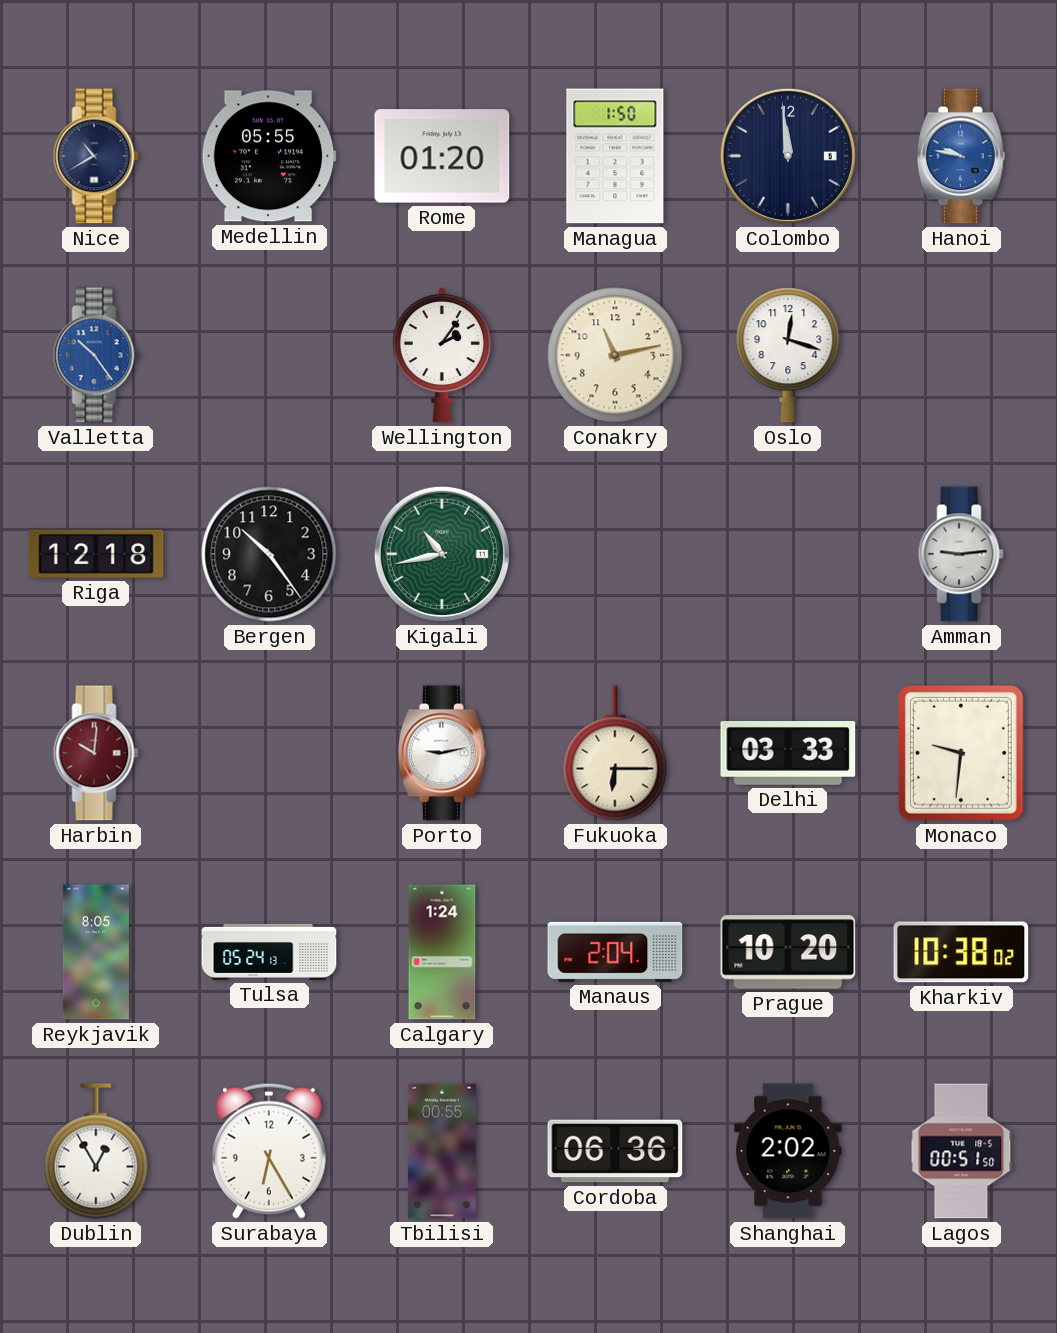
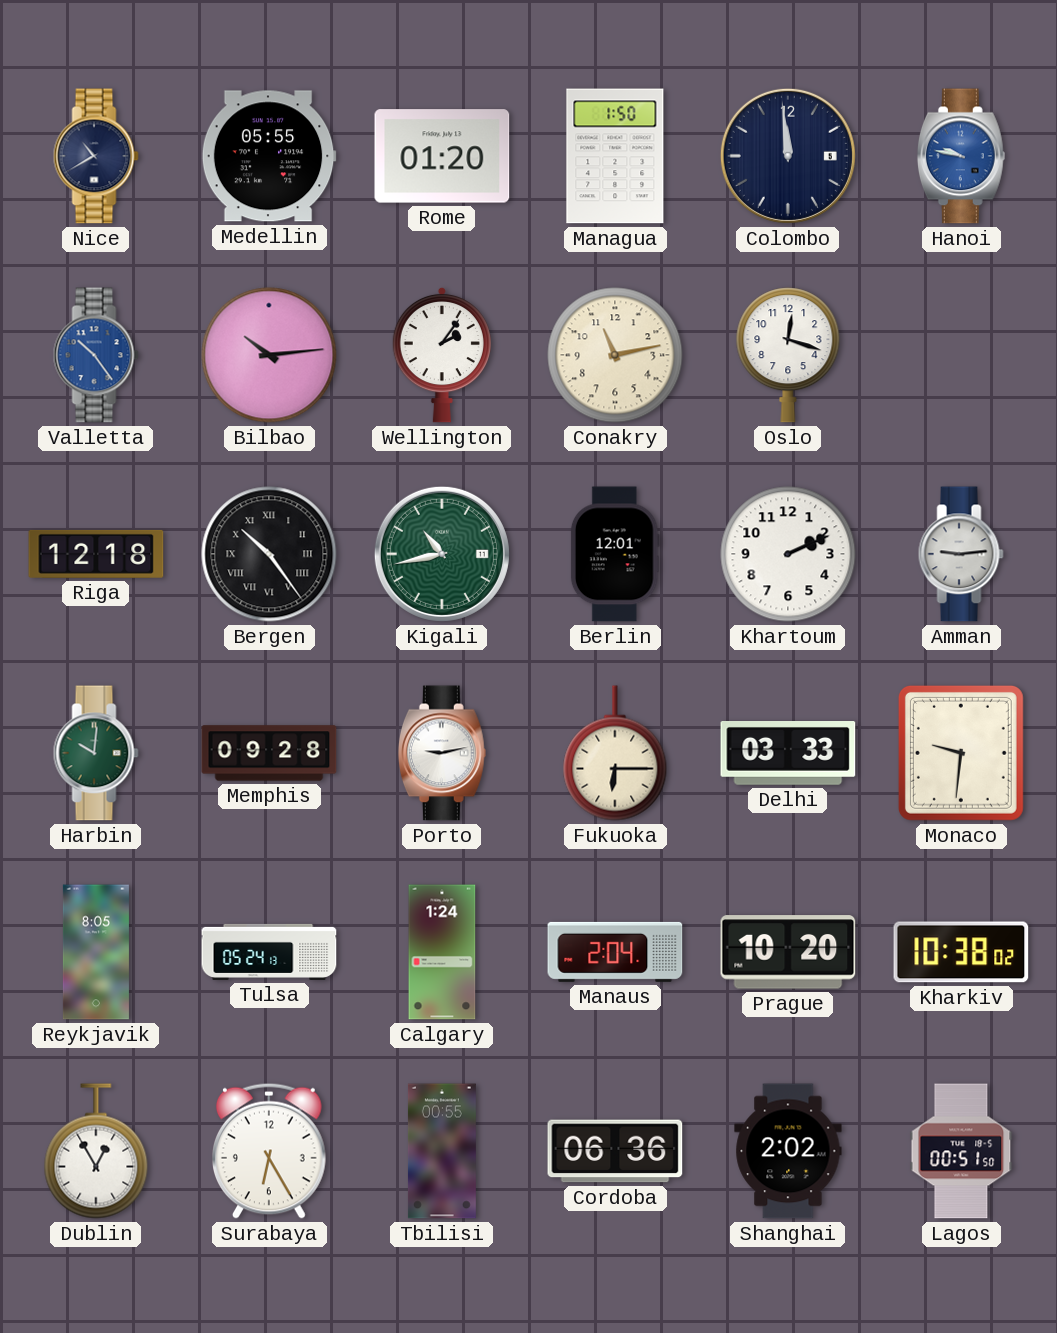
Bilbao: none -> 10:14 (269, 355)
Bergen numerals: Arabic -> Roman (269, 554)
Berlin: none -> 12:01 (615, 554)
Khartoum: none -> 2:11 (788, 554)
Harbin dial: burgundy -> green (96, 753)
Memphis: none -> 09:28 (269, 753)
